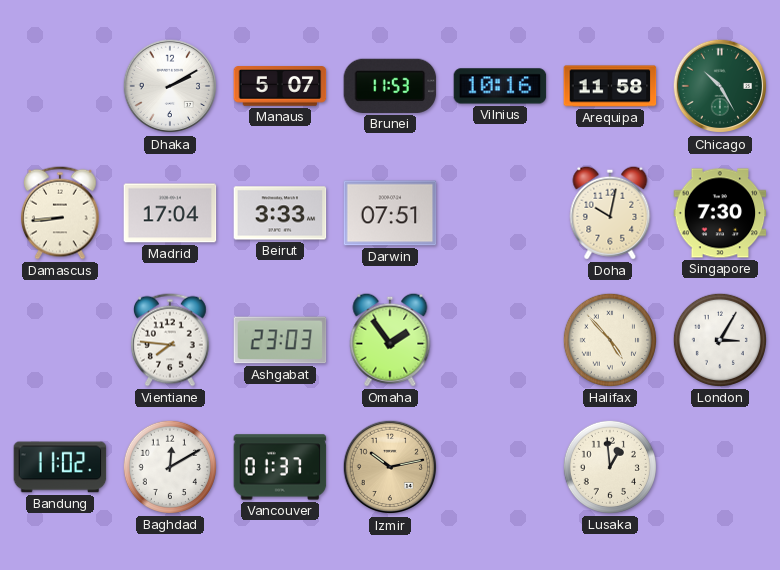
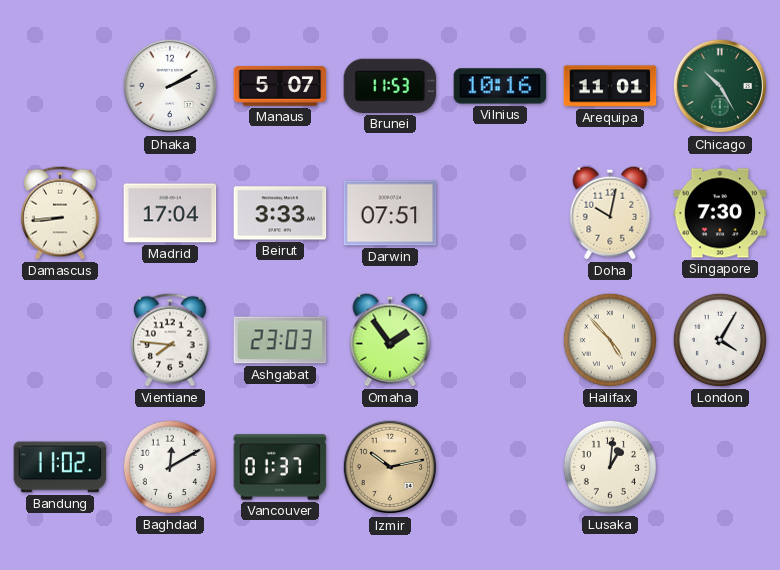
Arequipa: 11:58 -> 11:01 (610, 86)
London: 3:05 -> 4:05 (720, 340)
Lusaka: 12:59 -> 1:01 (610, 467)
